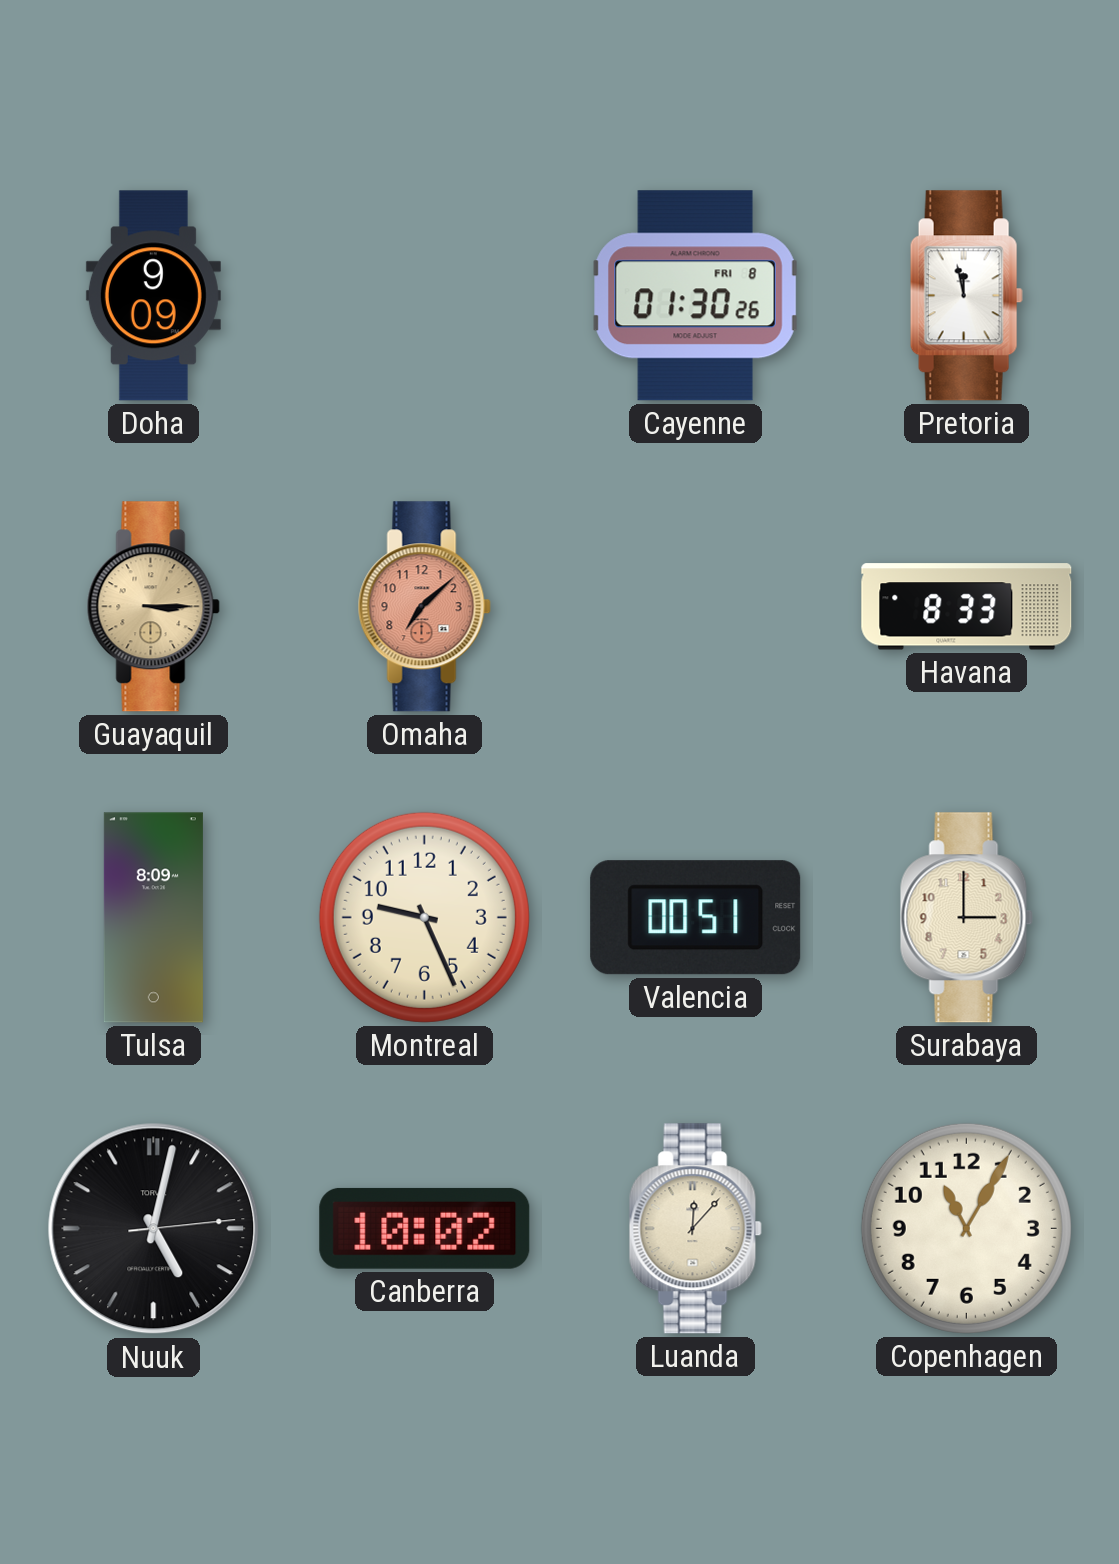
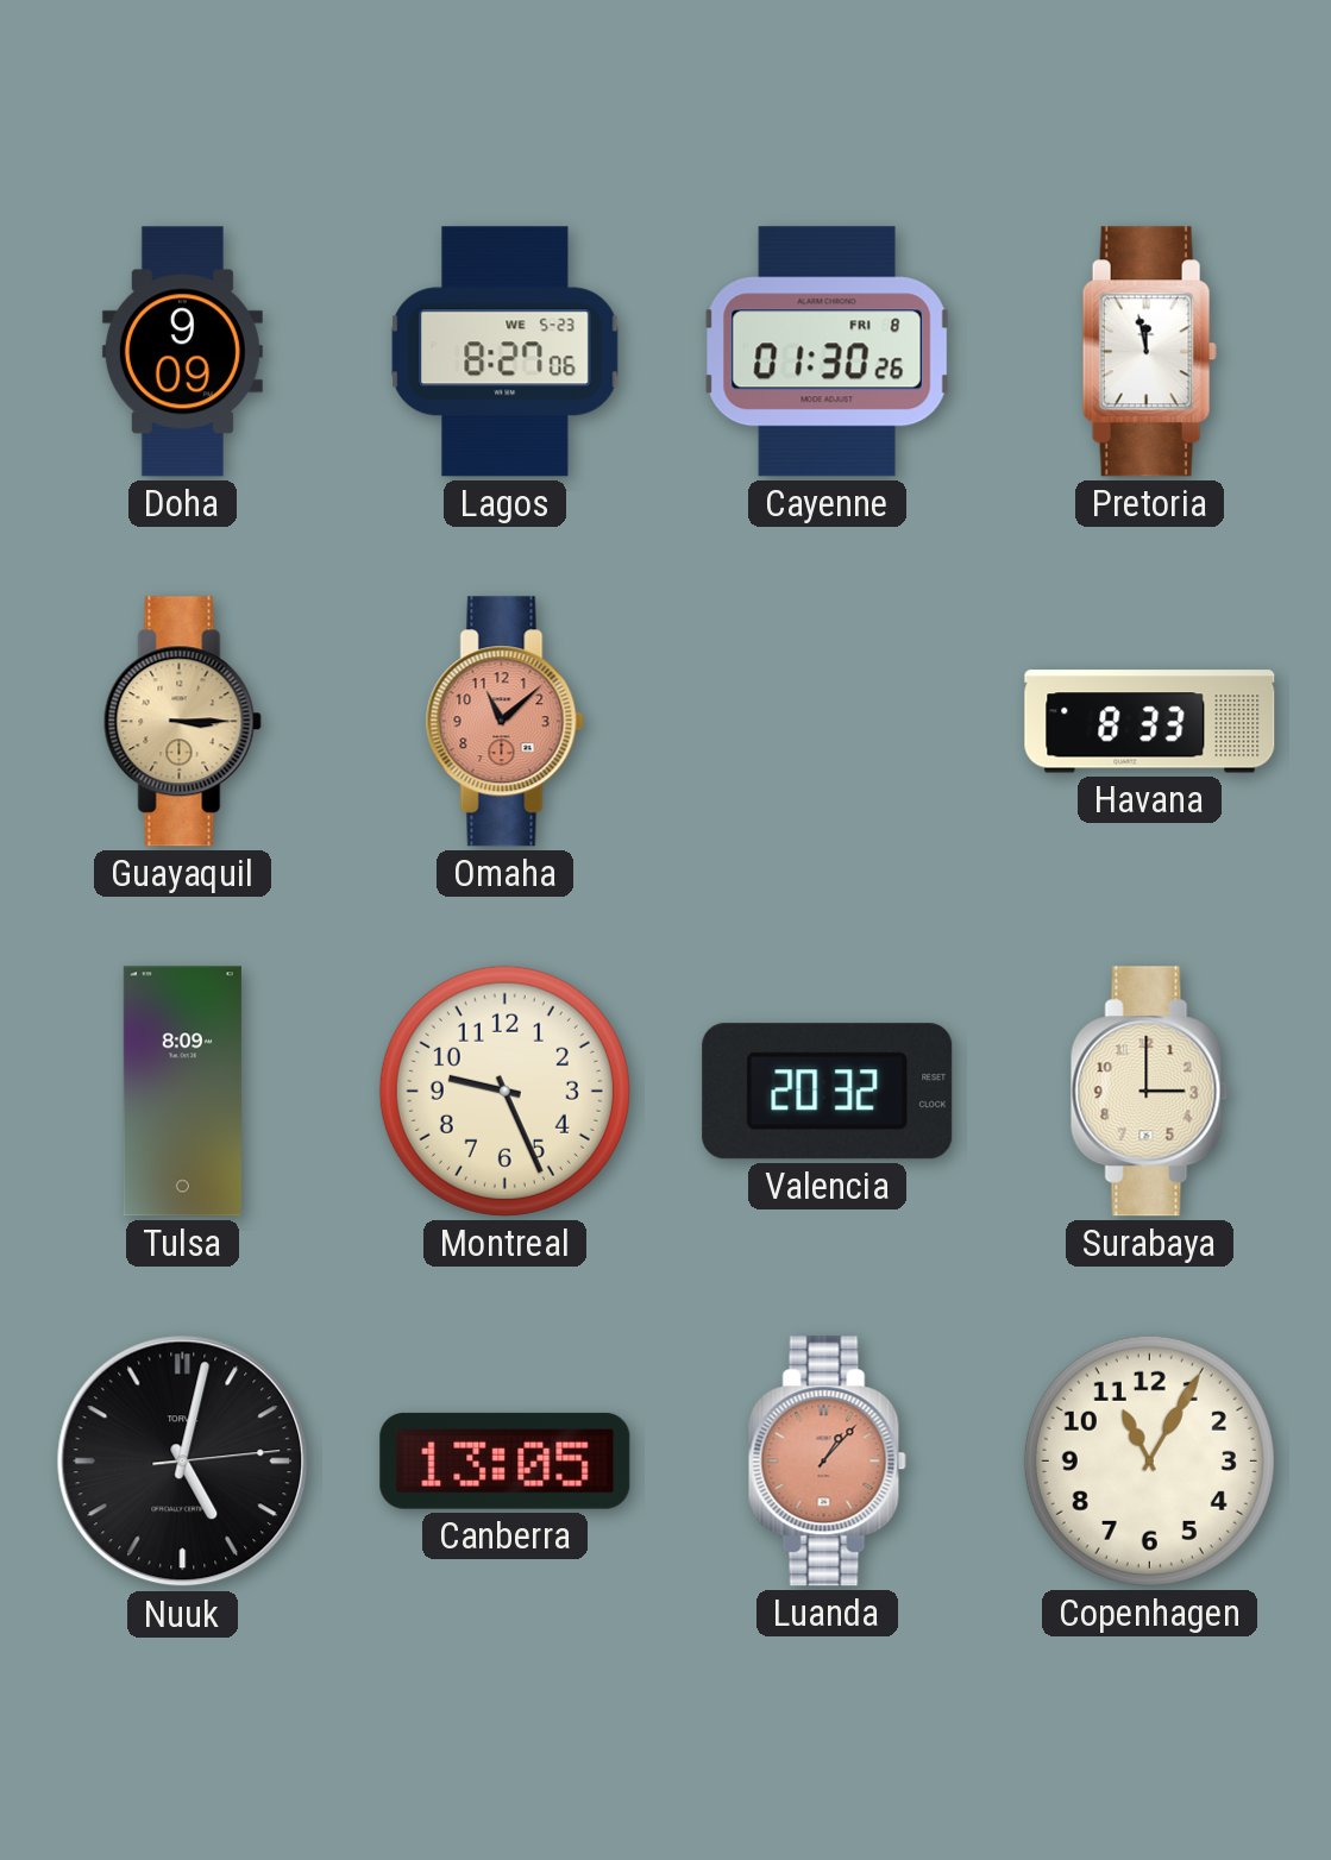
Lagos: none -> 8:27 (506, 352)
Omaha: 7:08 -> 11:08 (504, 722)
Valencia: 00:51 -> 20:32 (828, 1092)
Canberra: 10:02 -> 13:05 (506, 1460)
Luanda: 12:07 -> 1:07 (827, 1462)
Luanda dial: cream -> salmon (827, 1462)
